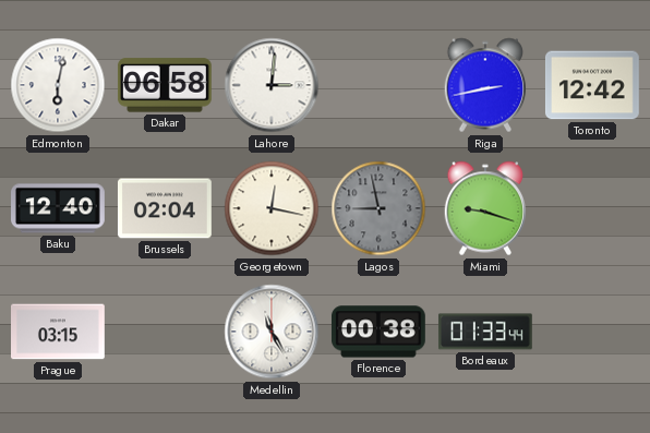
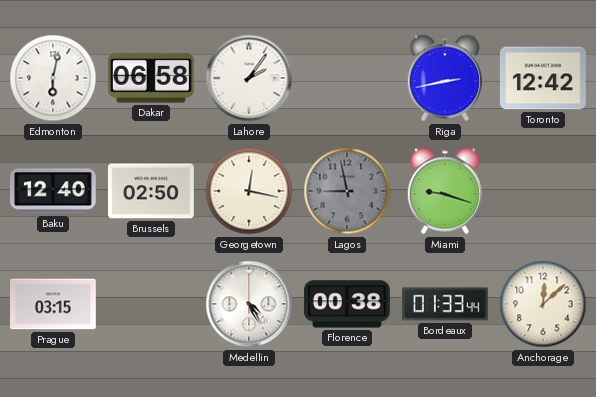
Lahore: 3:01 -> 2:06 (249, 78)
Brussels: 02:04 -> 02:50 (151, 191)
Medellin: 11:25 -> 4:25 (249, 304)
Anchorage: none -> 12:08 (543, 304)
